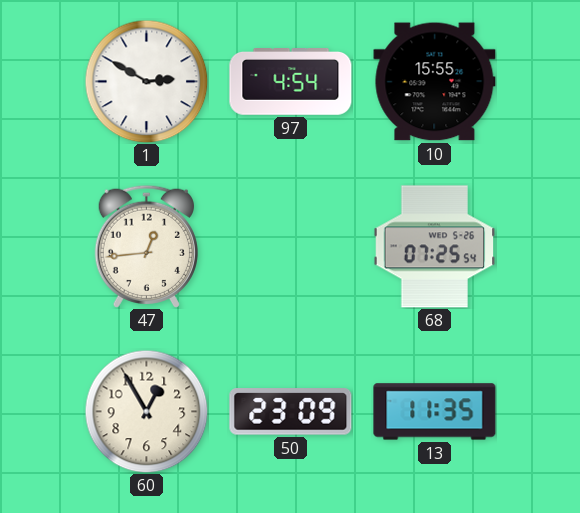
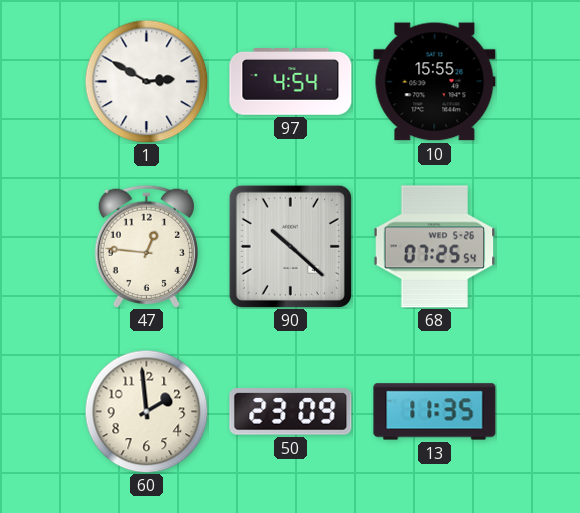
47: 12:44 -> 12:46 (146, 246)
90: none -> 10:22 (290, 246)
60: 12:55 -> 1:59 (146, 411)
